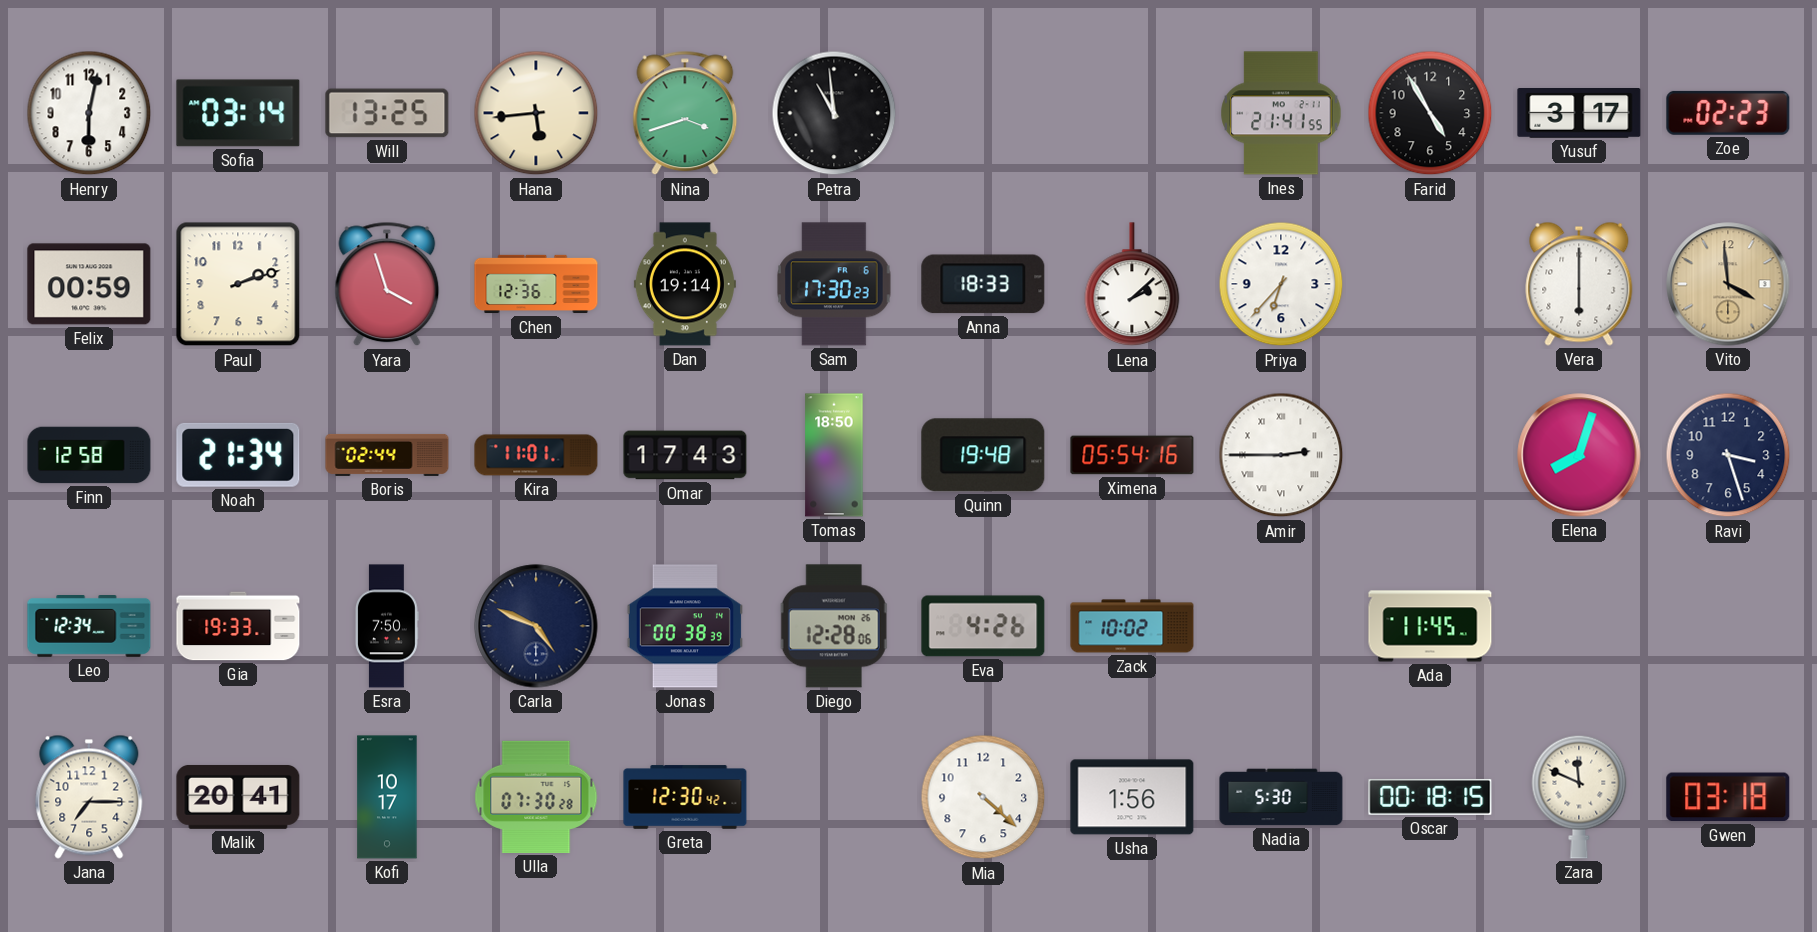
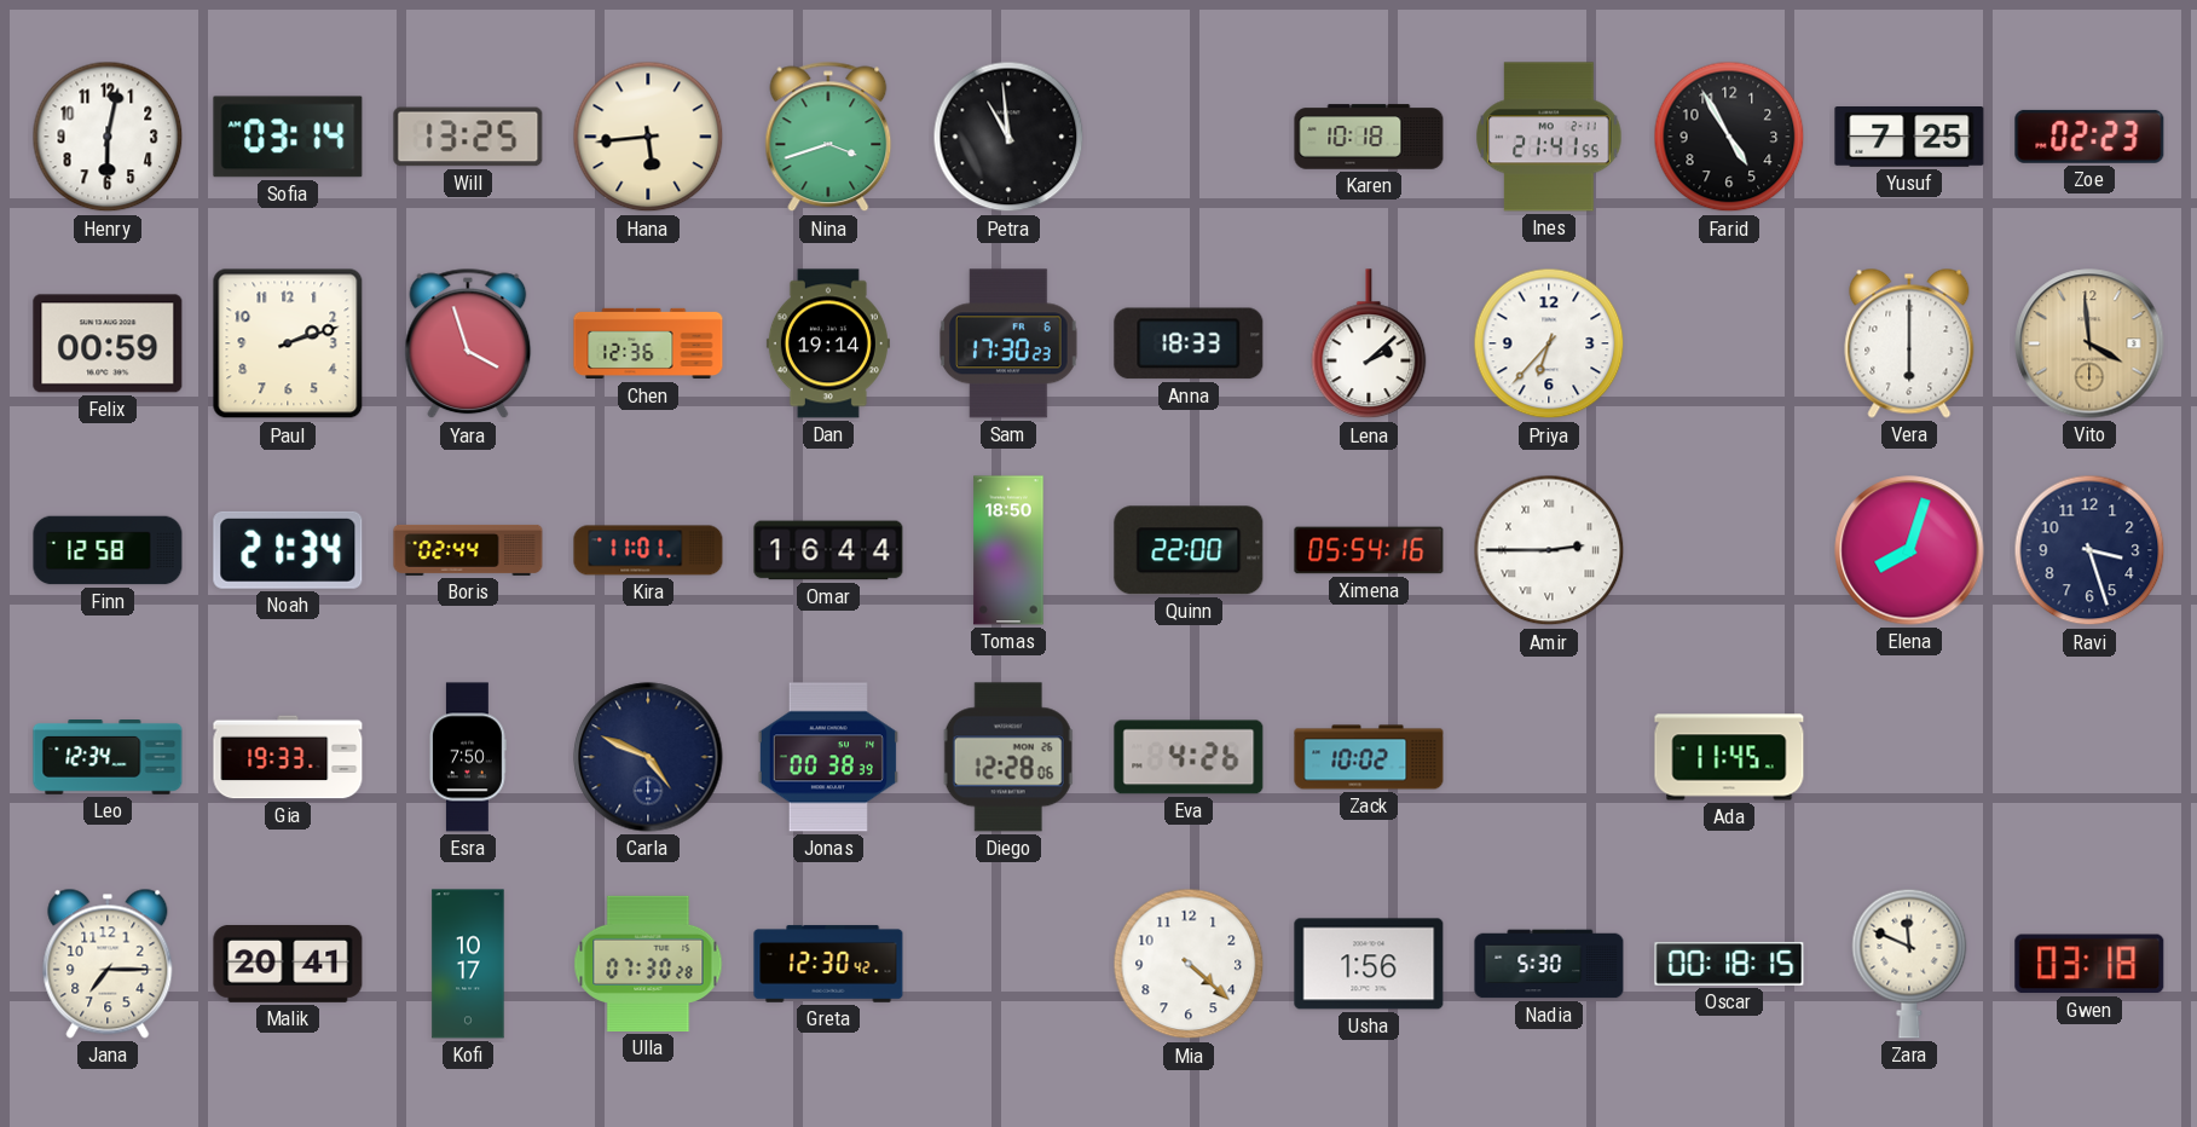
Karen: none -> 10:18 (1369, 137)
Yusuf: 3:17 -> 7:25 (1909, 138)
Omar: 17:43 -> 16:44 (828, 550)
Quinn: 19:48 -> 22:00 (1189, 550)
